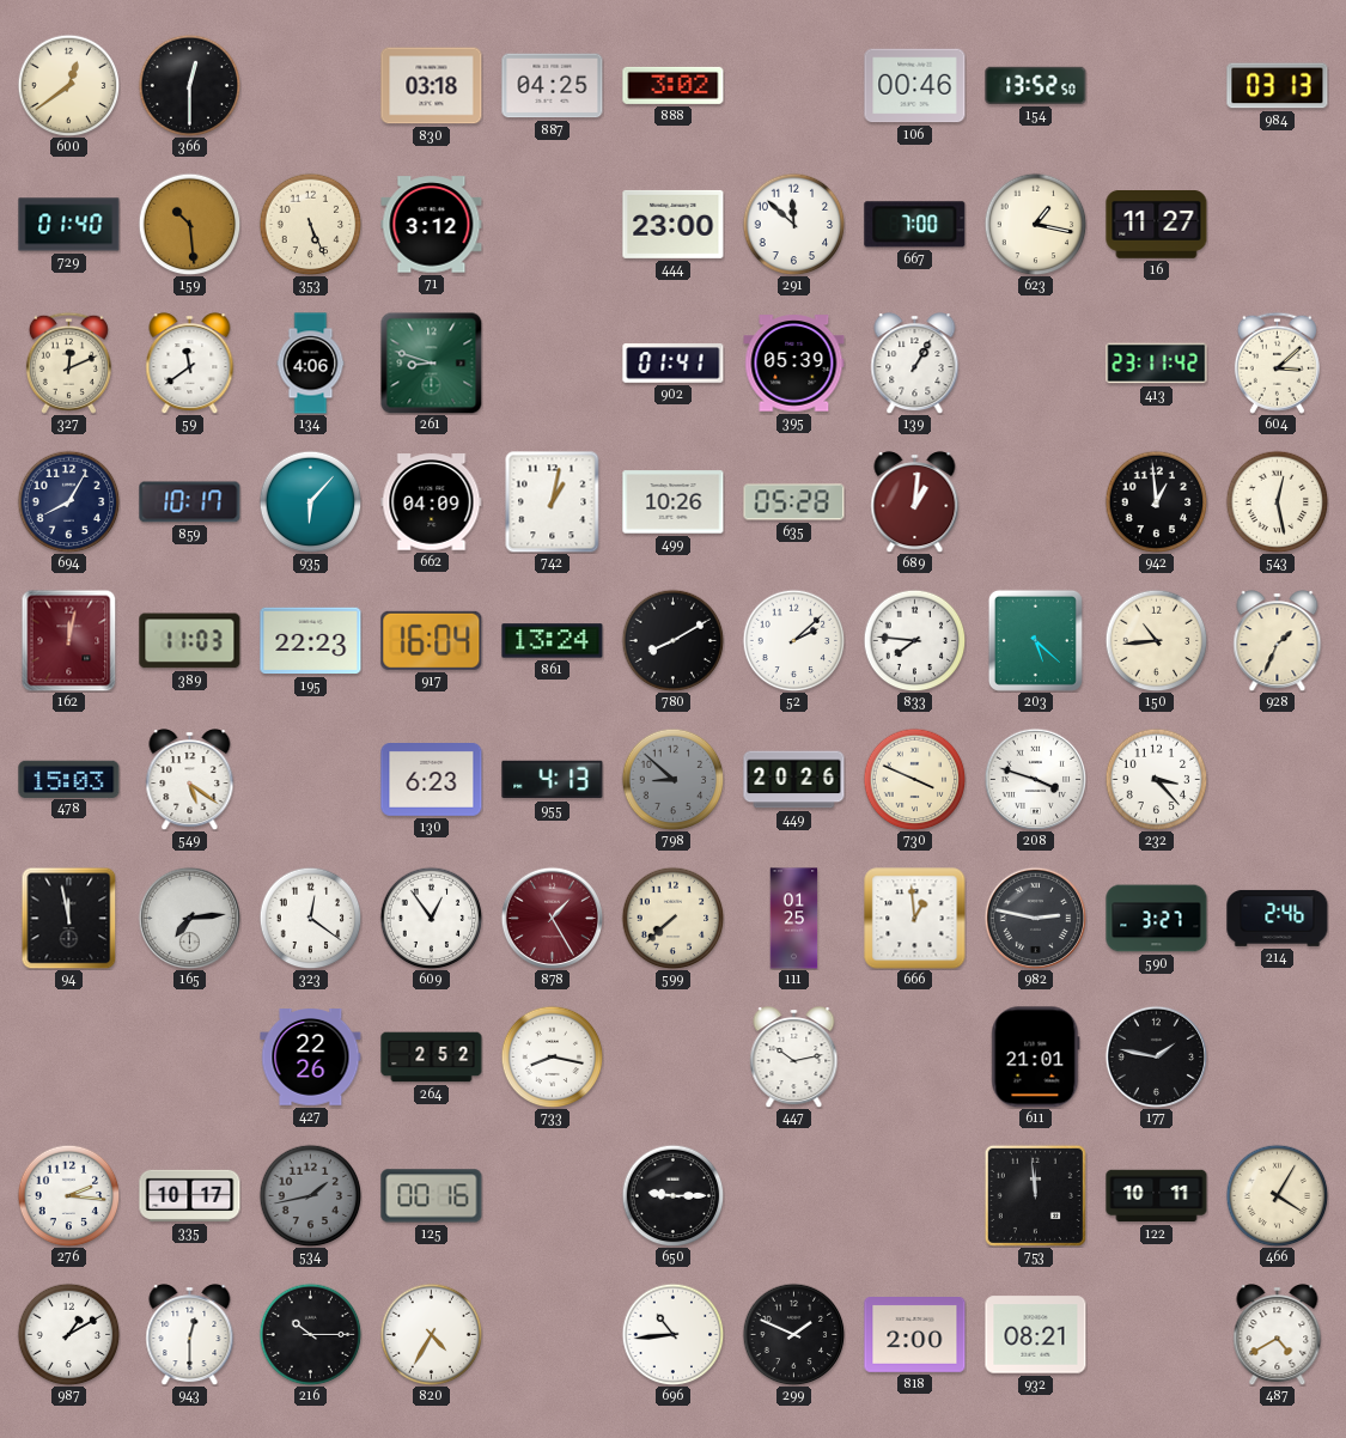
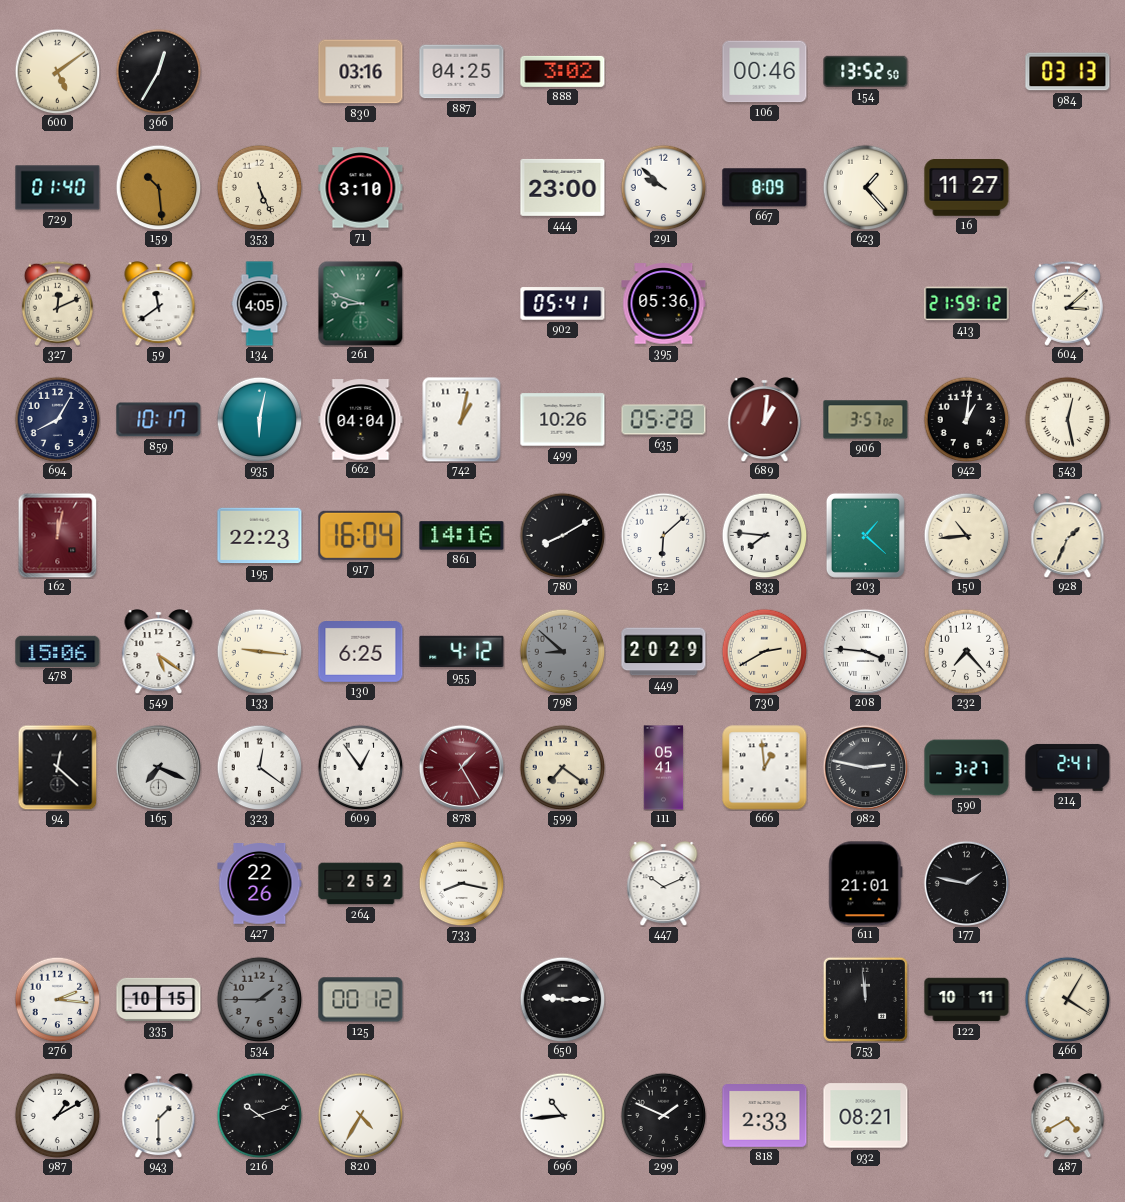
600: 12:39 -> 5:09 (57, 71)
366: 12:30 -> 12:35 (158, 71)
830: 03:18 -> 03:16 (361, 72)
71: 3:12 -> 3:10 (361, 188)
291: 11:52 -> 9:52 (663, 187)
667: 7:00 -> 8:09 (765, 188)
623: 1:17 -> 1:23 (865, 187)
134: 4:06 -> 4:05 (260, 304)
902: 01:41 -> 05:41 (563, 304)
395: 05:39 -> 05:36 (664, 304)
139: 1:05 -> none (915, 364)
413: 23:11 -> 21:59 (967, 304)
935: 6:07 -> 6:02 (259, 419)
662: 04:09 -> 04:04 (361, 420)
906: none -> 3:57 (866, 420)
942: 12:59 -> 1:01 (966, 419)
389: 11:03 -> none (190, 641)
861: 13:24 -> 14:16 (462, 536)
52: 2:08 -> 6:08 (663, 535)
203: 5:22 -> 1:22 (865, 535)
478: 15:03 -> 15:06 (58, 651)
133: none -> 9:16 (259, 651)
130: 6:23 -> 6:25 (361, 652)
955: 4:13 -> 4:12 (462, 652)
449: 20:26 -> 20:29 (664, 652)
730: 3:49 -> 2:40 (764, 651)
208: 3:48 -> 3:46 (865, 651)
232: 3:23 -> 7:23 (966, 651)
94: 11:58 -> 12:22 (58, 767)
165: 7:14 -> 7:19 (158, 767)
599: 7:38 -> 7:21 (562, 767)
111: 01:25 -> 05:41 (664, 768)
214: 2:46 -> 2:41 (1068, 767)
447: 10:13 -> 10:11 (664, 884)
335: 10:17 -> 10:15 (159, 999)
534: 1:43 -> 1:45 (259, 999)
125: 00:16 -> 00:12 (361, 1000)
943: 12:30 -> 1:30 (159, 1116)
216: 10:15 -> 10:12 (259, 1115)
818: 2:00 -> 2:33 (765, 1116)
